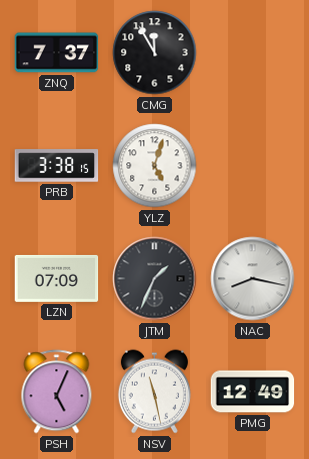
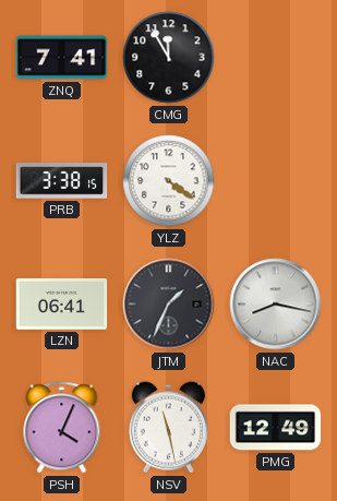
ZNQ: 7:37 -> 7:41 (62, 58)
YLZ: 5:03 -> 4:21 (169, 181)
LZN: 07:09 -> 06:41 (62, 303)
PSH: 5:04 -> 4:04 (62, 428)
